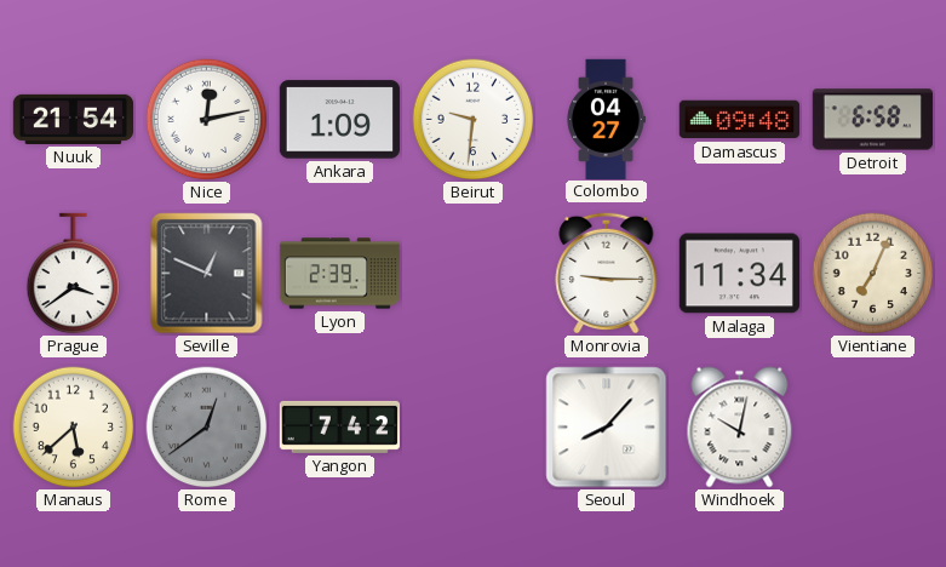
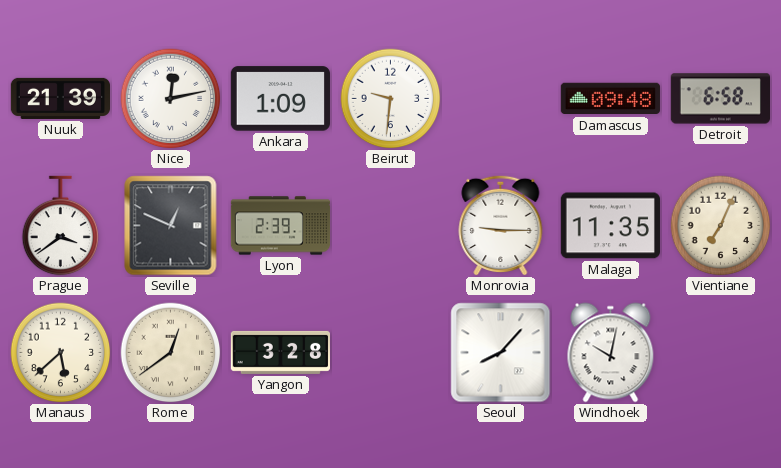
Nuuk: 21:54 -> 21:39 (60, 98)
Colombo: 04:27 -> none (606, 119)
Malaga: 11:34 -> 11:35 (610, 226)
Rome dial: grey -> cream (171, 353)
Yangon: 7:42 -> 3:28 (280, 352)
